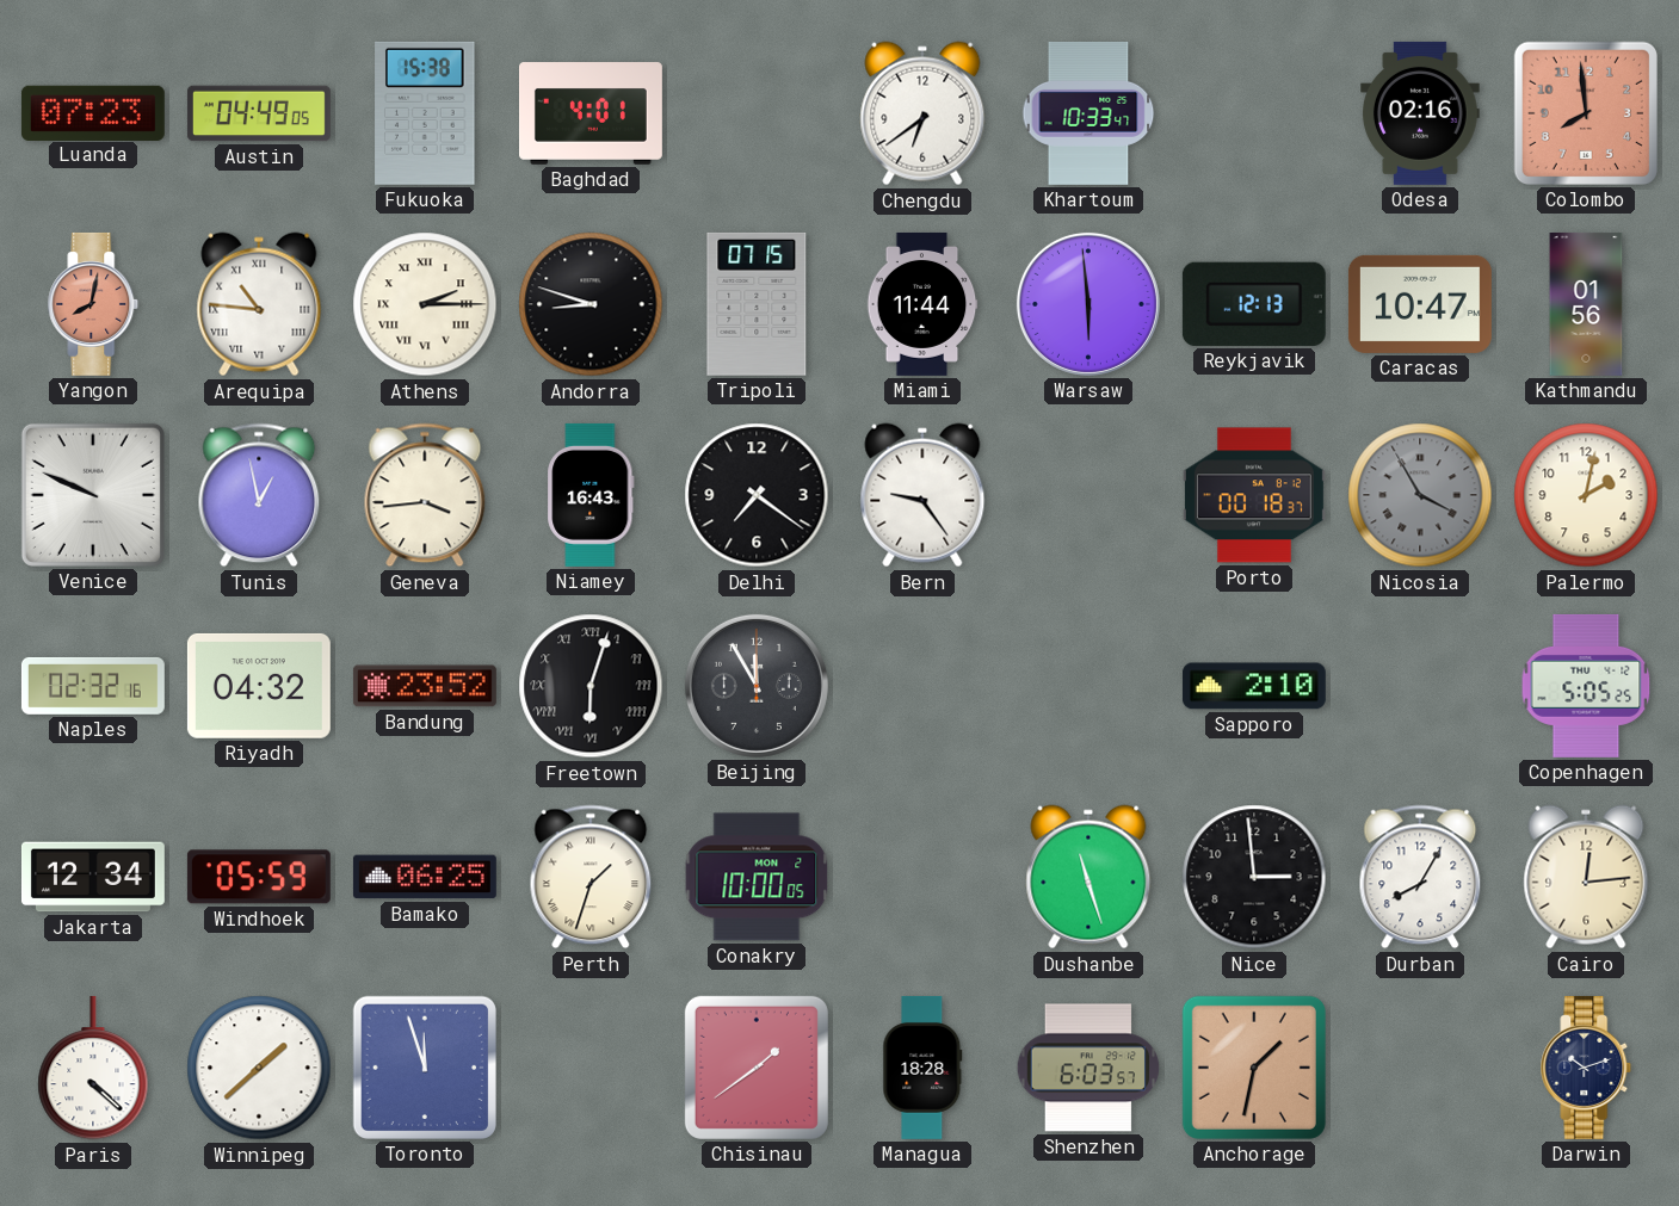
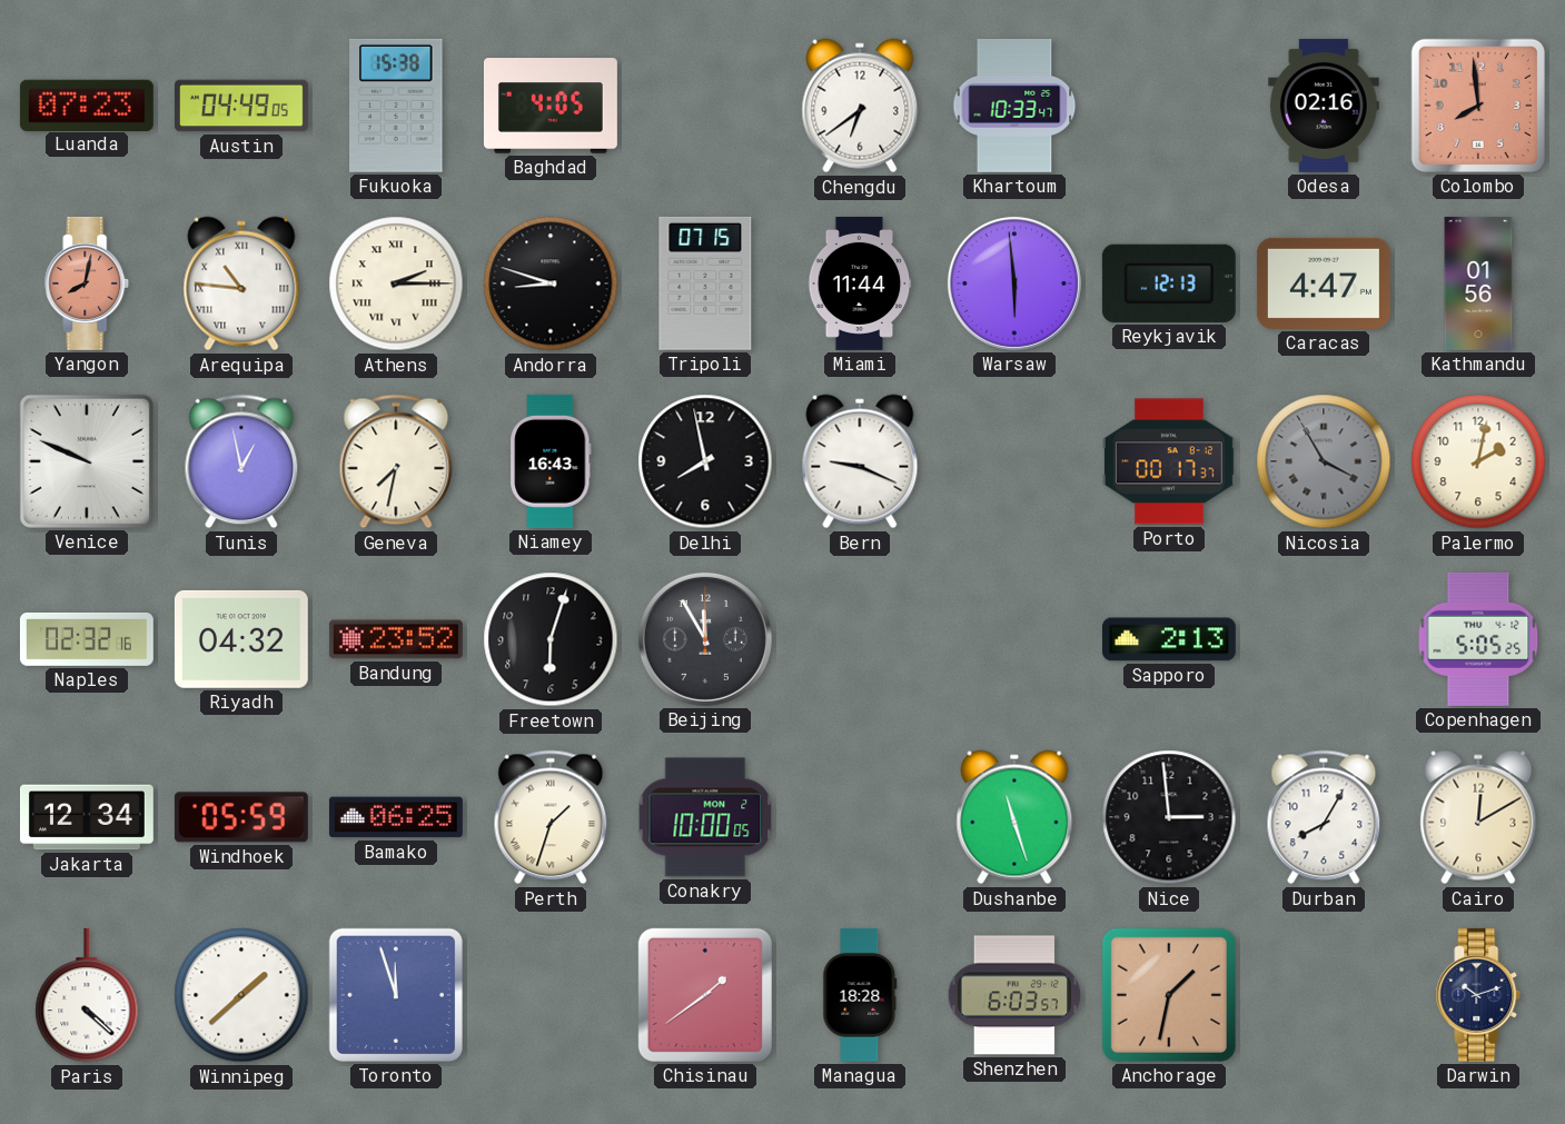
Baghdad: 4:01 -> 4:05 (551, 106)
Caracas: 10:47 -> 4:47 (1324, 284)
Geneva: 3:44 -> 7:32 (396, 461)
Delhi: 7:21 -> 7:58 (705, 461)
Bern: 9:24 -> 9:19 (860, 461)
Porto: 00:18 -> 00:17 (1169, 461)
Freetown numerals: Roman -> Arabic (551, 639)
Sapporo: 2:10 -> 2:13 (1169, 639)
Cairo: 12:14 -> 12:10 (1478, 817)
